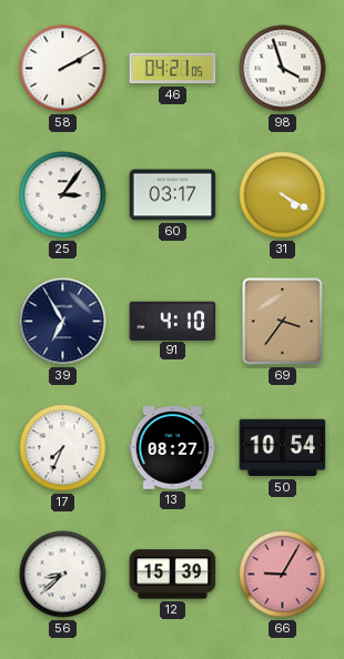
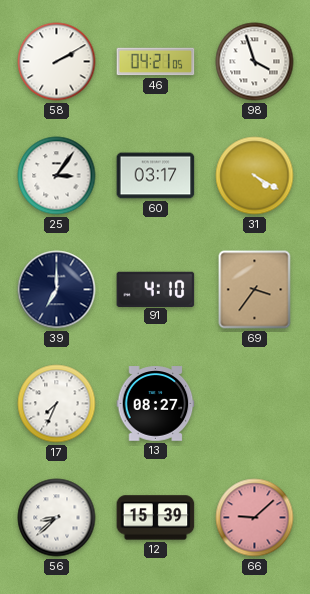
39: 6:55 -> 7:00 (57, 290)
50: 10:54 -> none (283, 448)
66: 9:05 -> 9:08 (255, 518)
